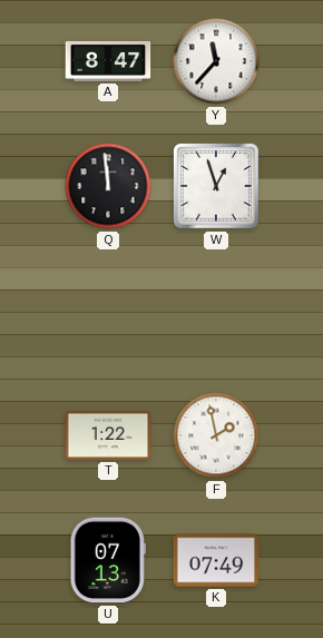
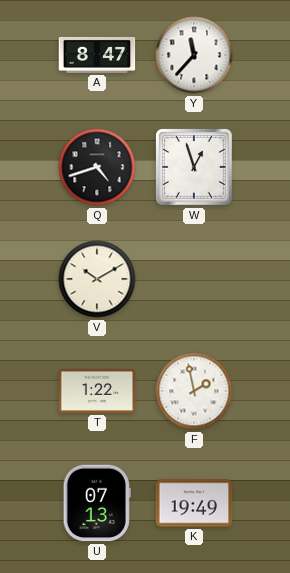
Q: 11:59 -> 4:42 (97, 167)
V: none -> 10:10 (97, 279)
K: 07:49 -> 19:49 (194, 503)
